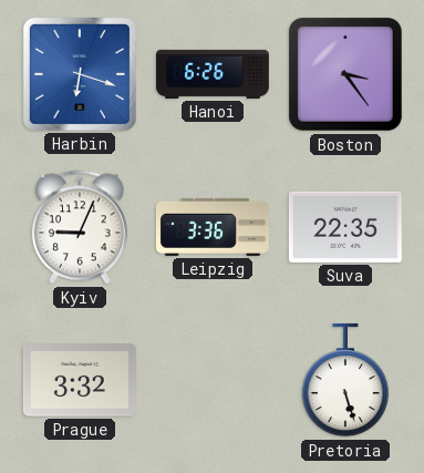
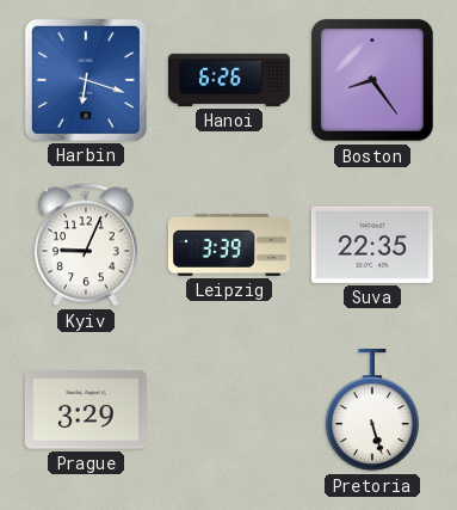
Boston: 3:24 -> 8:24 (372, 80)
Leipzig: 3:36 -> 3:39 (229, 245)
Prague: 3:32 -> 3:29 (86, 410)
